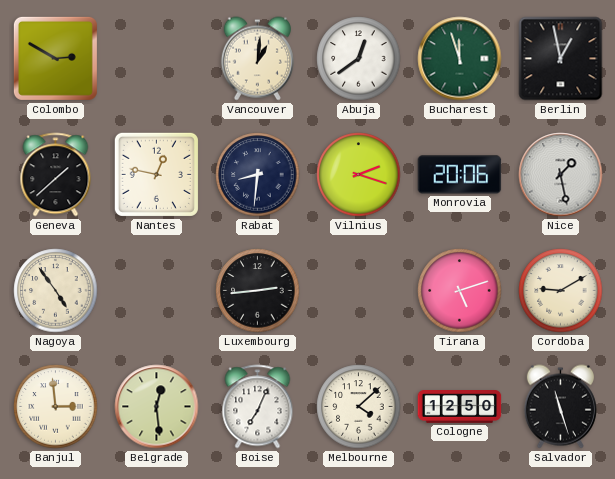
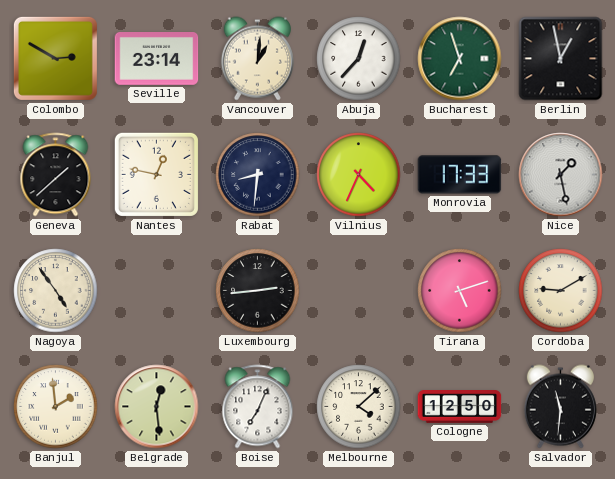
Seville: none -> 23:14 (157, 59)
Abuja: 12:39 -> 12:37 (359, 59)
Bucharest: 11:57 -> 6:57 (460, 59)
Vilnius: 2:18 -> 4:34 (359, 175)
Monrovia: 20:06 -> 17:33 (460, 175)
Banjul: 2:59 -> 1:59 (56, 407)
Salvador: 11:27 -> 11:31 (560, 407)
